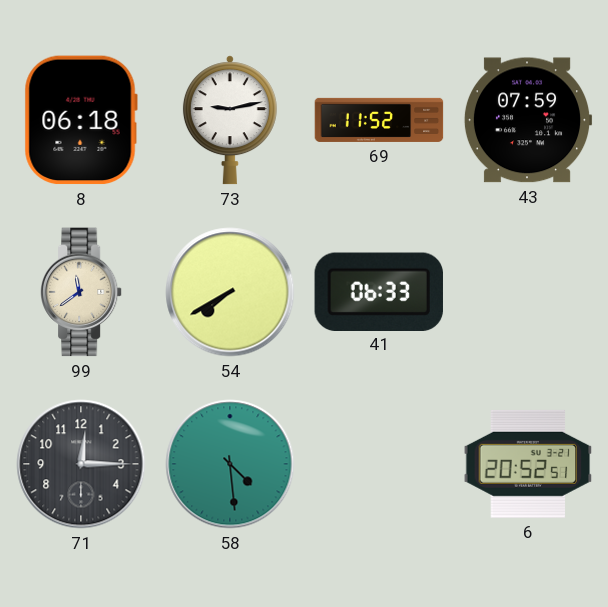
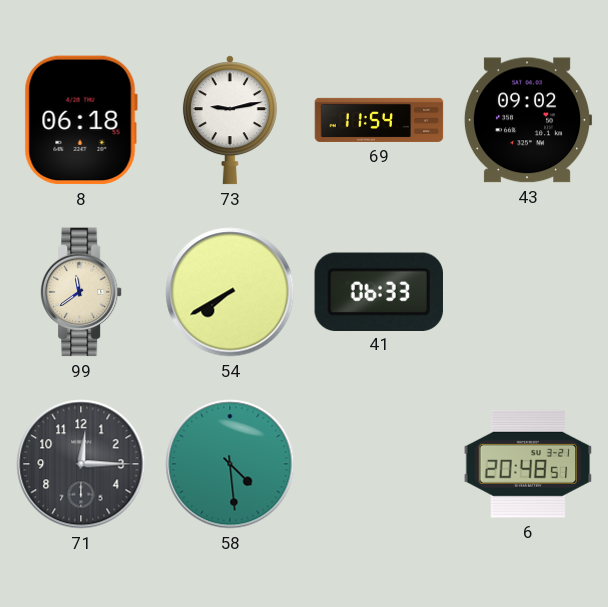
69: 11:52 -> 11:54 (379, 120)
43: 07:59 -> 09:02 (528, 120)
6: 20:52 -> 20:48 (528, 464)
